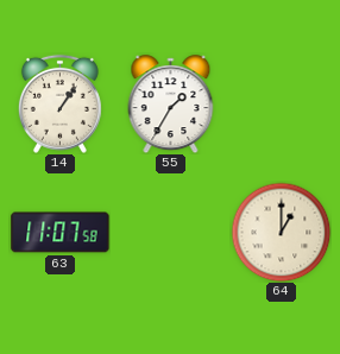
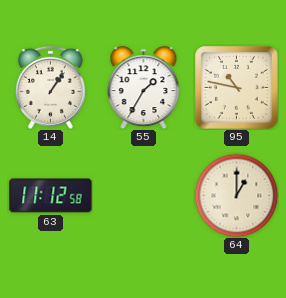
95: none -> 10:47 (237, 88)
63: 11:07 -> 11:12 (51, 196)
